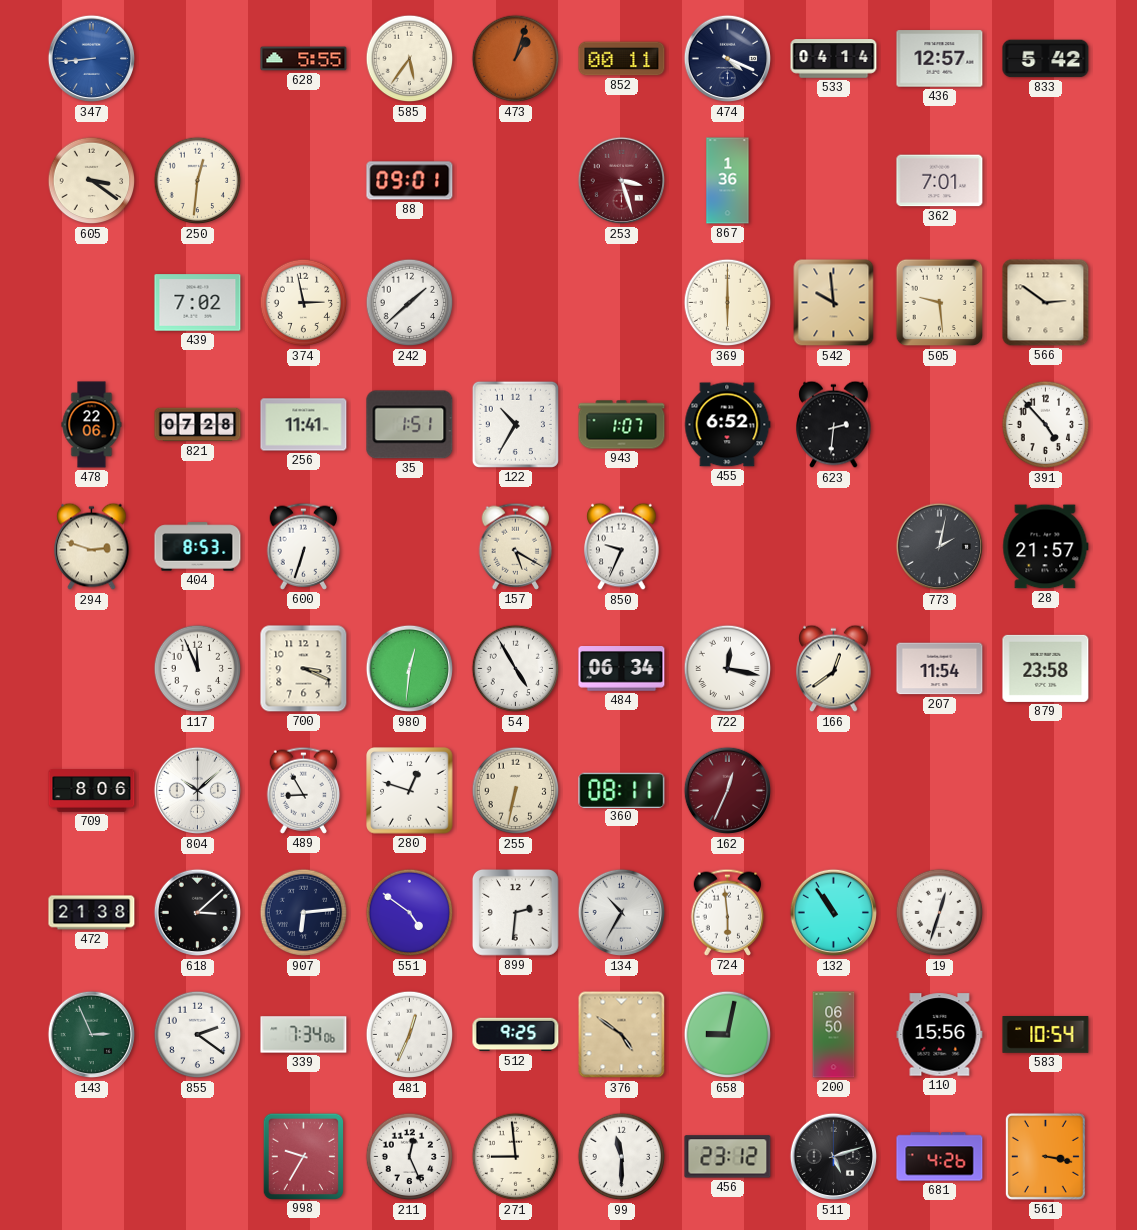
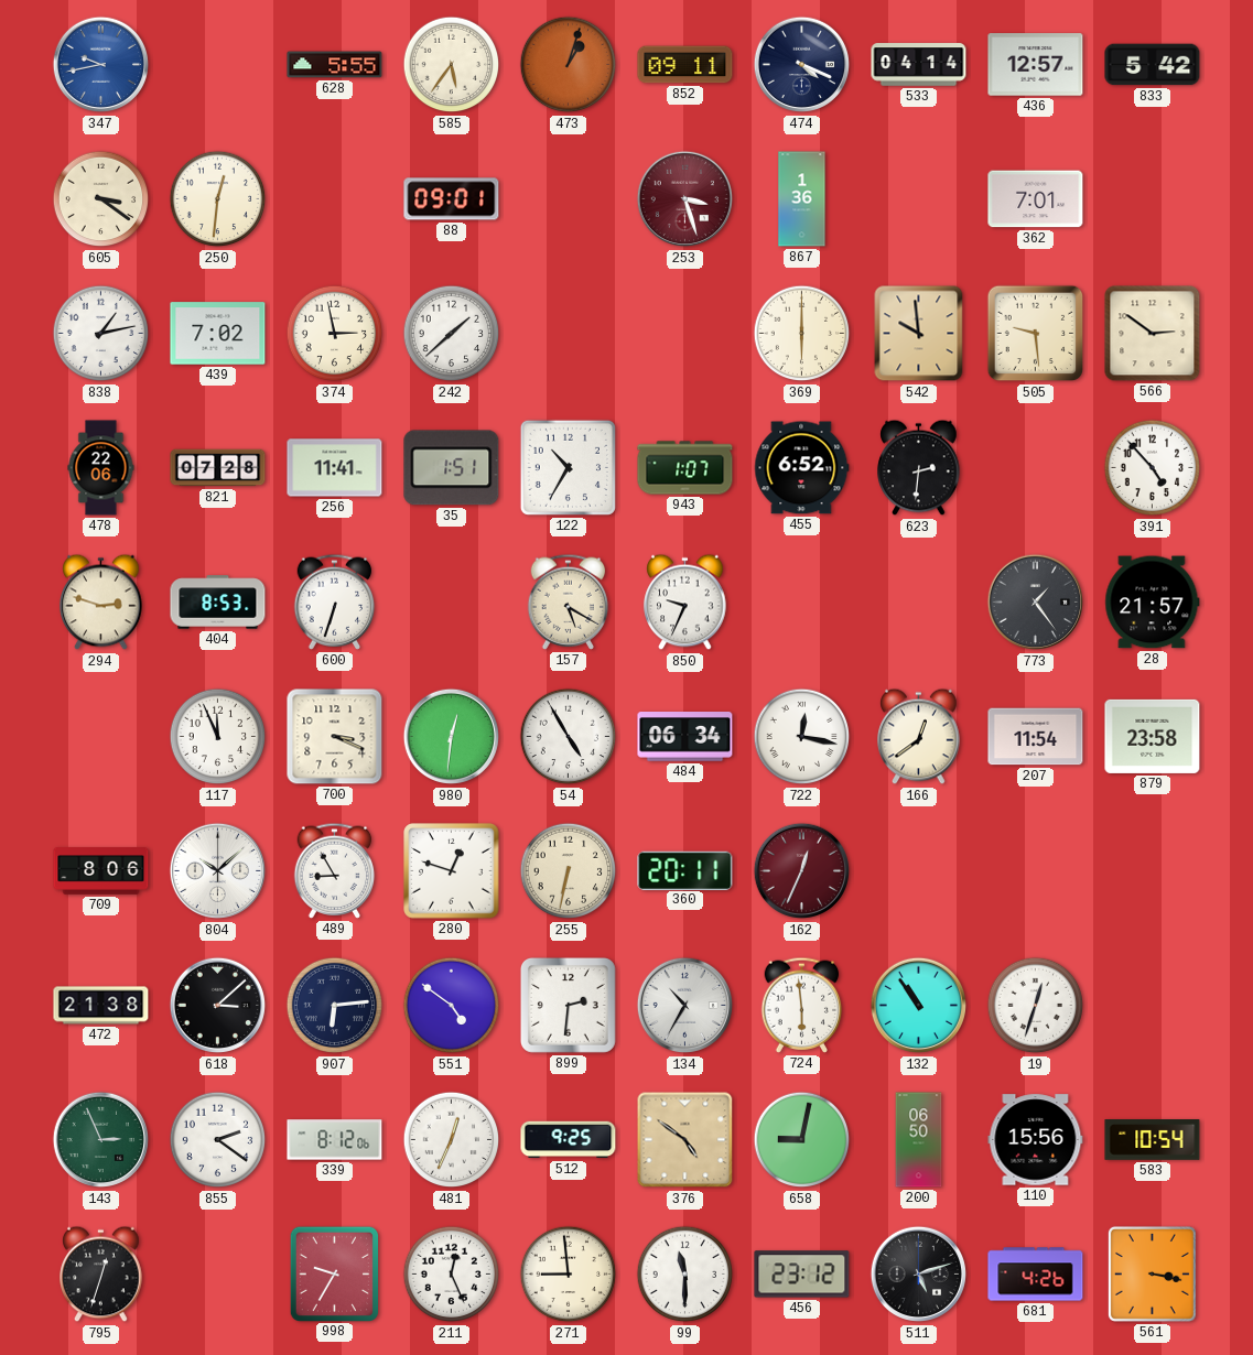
347: 8:44 -> 9:43 (101, 65)
852: 00:11 -> 09:11 (685, 65)
838: none -> 1:13 (101, 334)
773: 2:02 -> 1:24 (1036, 603)
360: 08:11 -> 20:11 (685, 870)
339: 7:34 -> 8:12 (335, 1140)
795: none -> 12:33 (101, 1275)
